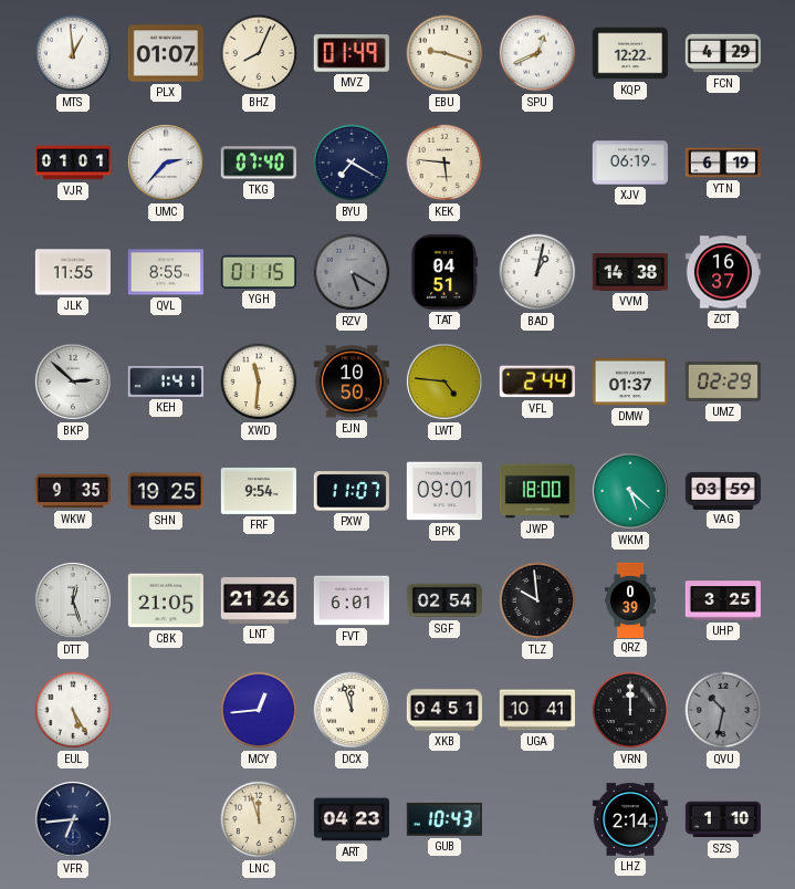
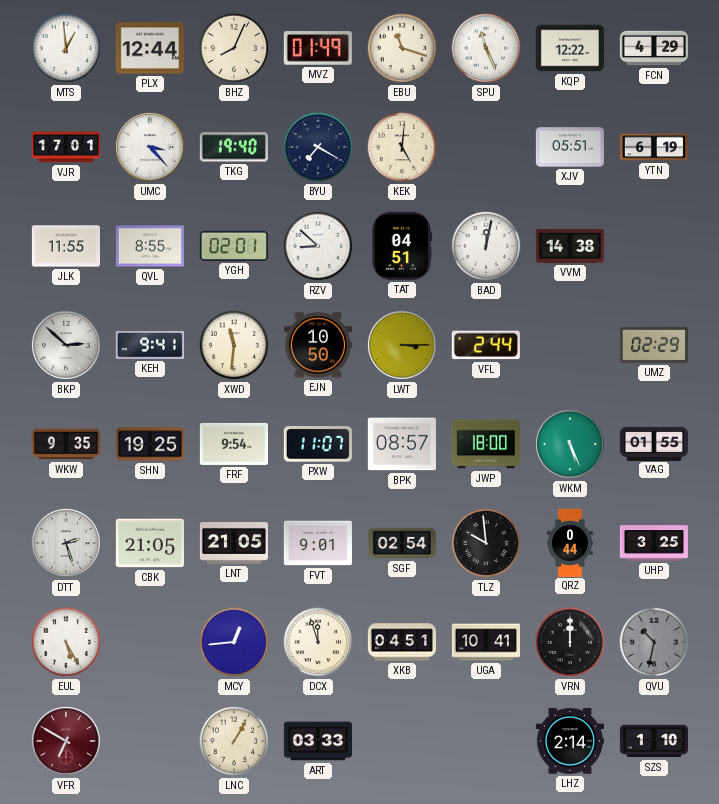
PLX: 01:07 -> 12:44 (150, 48)
EBU: 9:18 -> 11:18 (402, 48)
SPU: 12:41 -> 11:26 (486, 48)
VJR: 01:01 -> 17:01 (65, 147)
UMC: 2:37 -> 3:23 (150, 147)
TKG: 07:40 -> 19:40 (234, 147)
KEK: 5:46 -> 5:01 (402, 147)
XJV: 06:19 -> 05:51 (570, 147)
YGH: 01:15 -> 02:01 (234, 246)
RZV: 5:20 -> 8:52 (318, 246)
RZV dial: grey -> white (318, 246)
BAD: 1:02 -> 12:02 (486, 246)
ZCT: 16:37 -> none (723, 272)
KEH: 1:41 -> 9:41 (150, 346)
LWT: 4:46 -> 3:15 (402, 345)
DMW: 01:37 -> none (629, 381)
BPK: 09:01 -> 08:57 (402, 444)
WKM: 5:22 -> 5:26 (570, 444)
VAG: 03:59 -> 01:55 (653, 443)
DTT: 12:27 -> 2:27 (66, 543)
LNT: 21:26 -> 21:05 (233, 544)
FVT: 6:01 -> 9:01 (318, 543)
QRZ: 0:39 -> 0:44 (571, 542)
VFR: 6:44 -> 6:50 (66, 741)
VFR dial: navy -> burgundy (66, 741)
LNC: 11:57 -> 1:05 (234, 741)
ART: 04:23 -> 03:33 (317, 741)
GUB: 10:43 -> none (444, 819)
